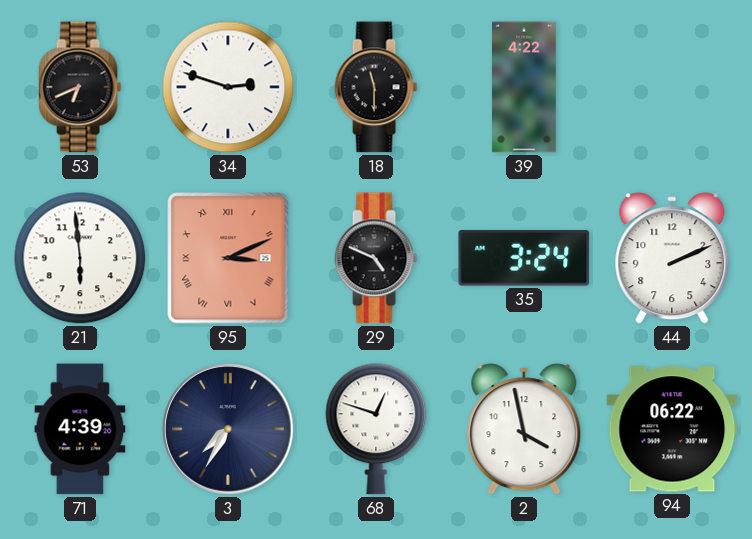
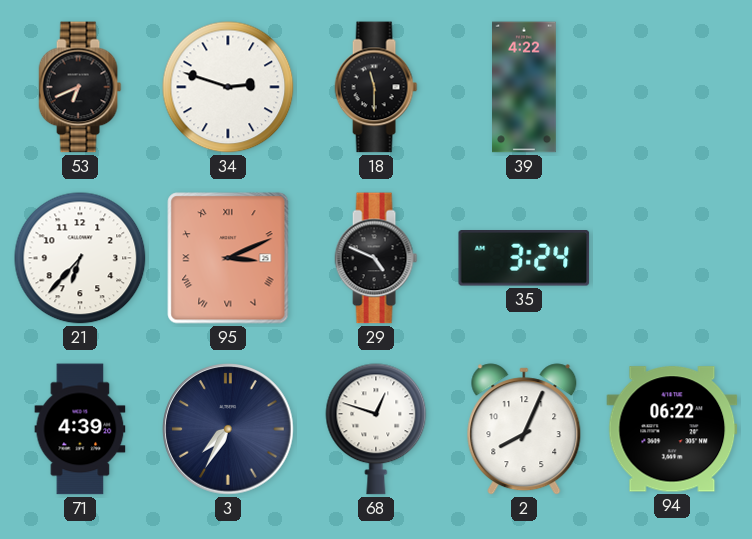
21: 5:59 -> 6:37 (80, 258)
44: 2:11 -> none (672, 258)
2: 3:58 -> 8:04 (524, 429)
